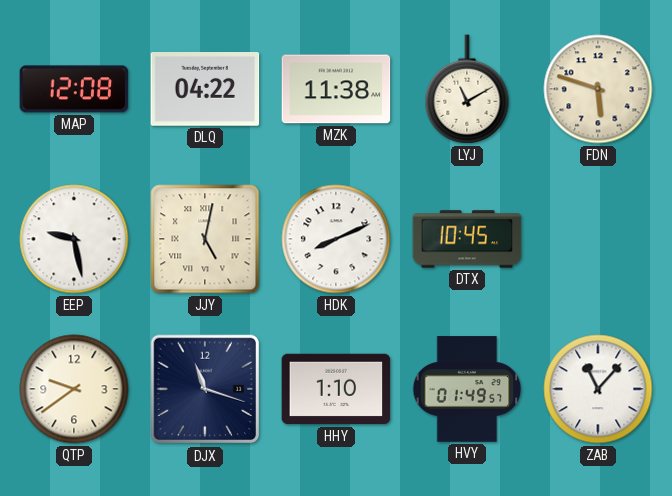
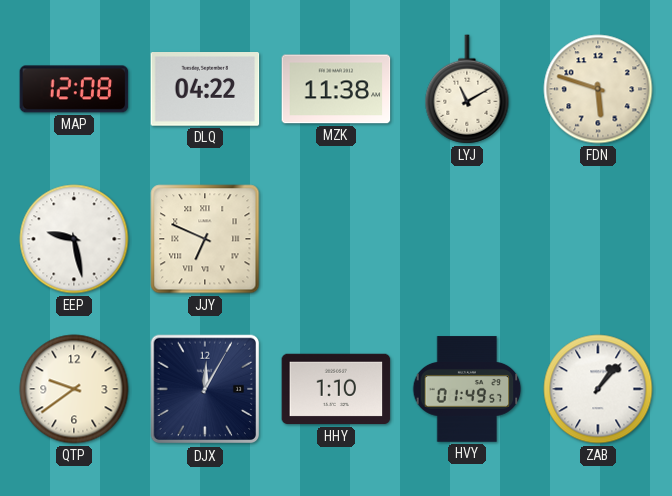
JJY: 5:02 -> 6:49 (205, 239)
HDK: 8:11 -> none (336, 239)
DTX: 10:45 -> none (467, 239)
DJX: 11:18 -> 12:05 (205, 389)
ZAB: 11:07 -> 1:07 (598, 389)
